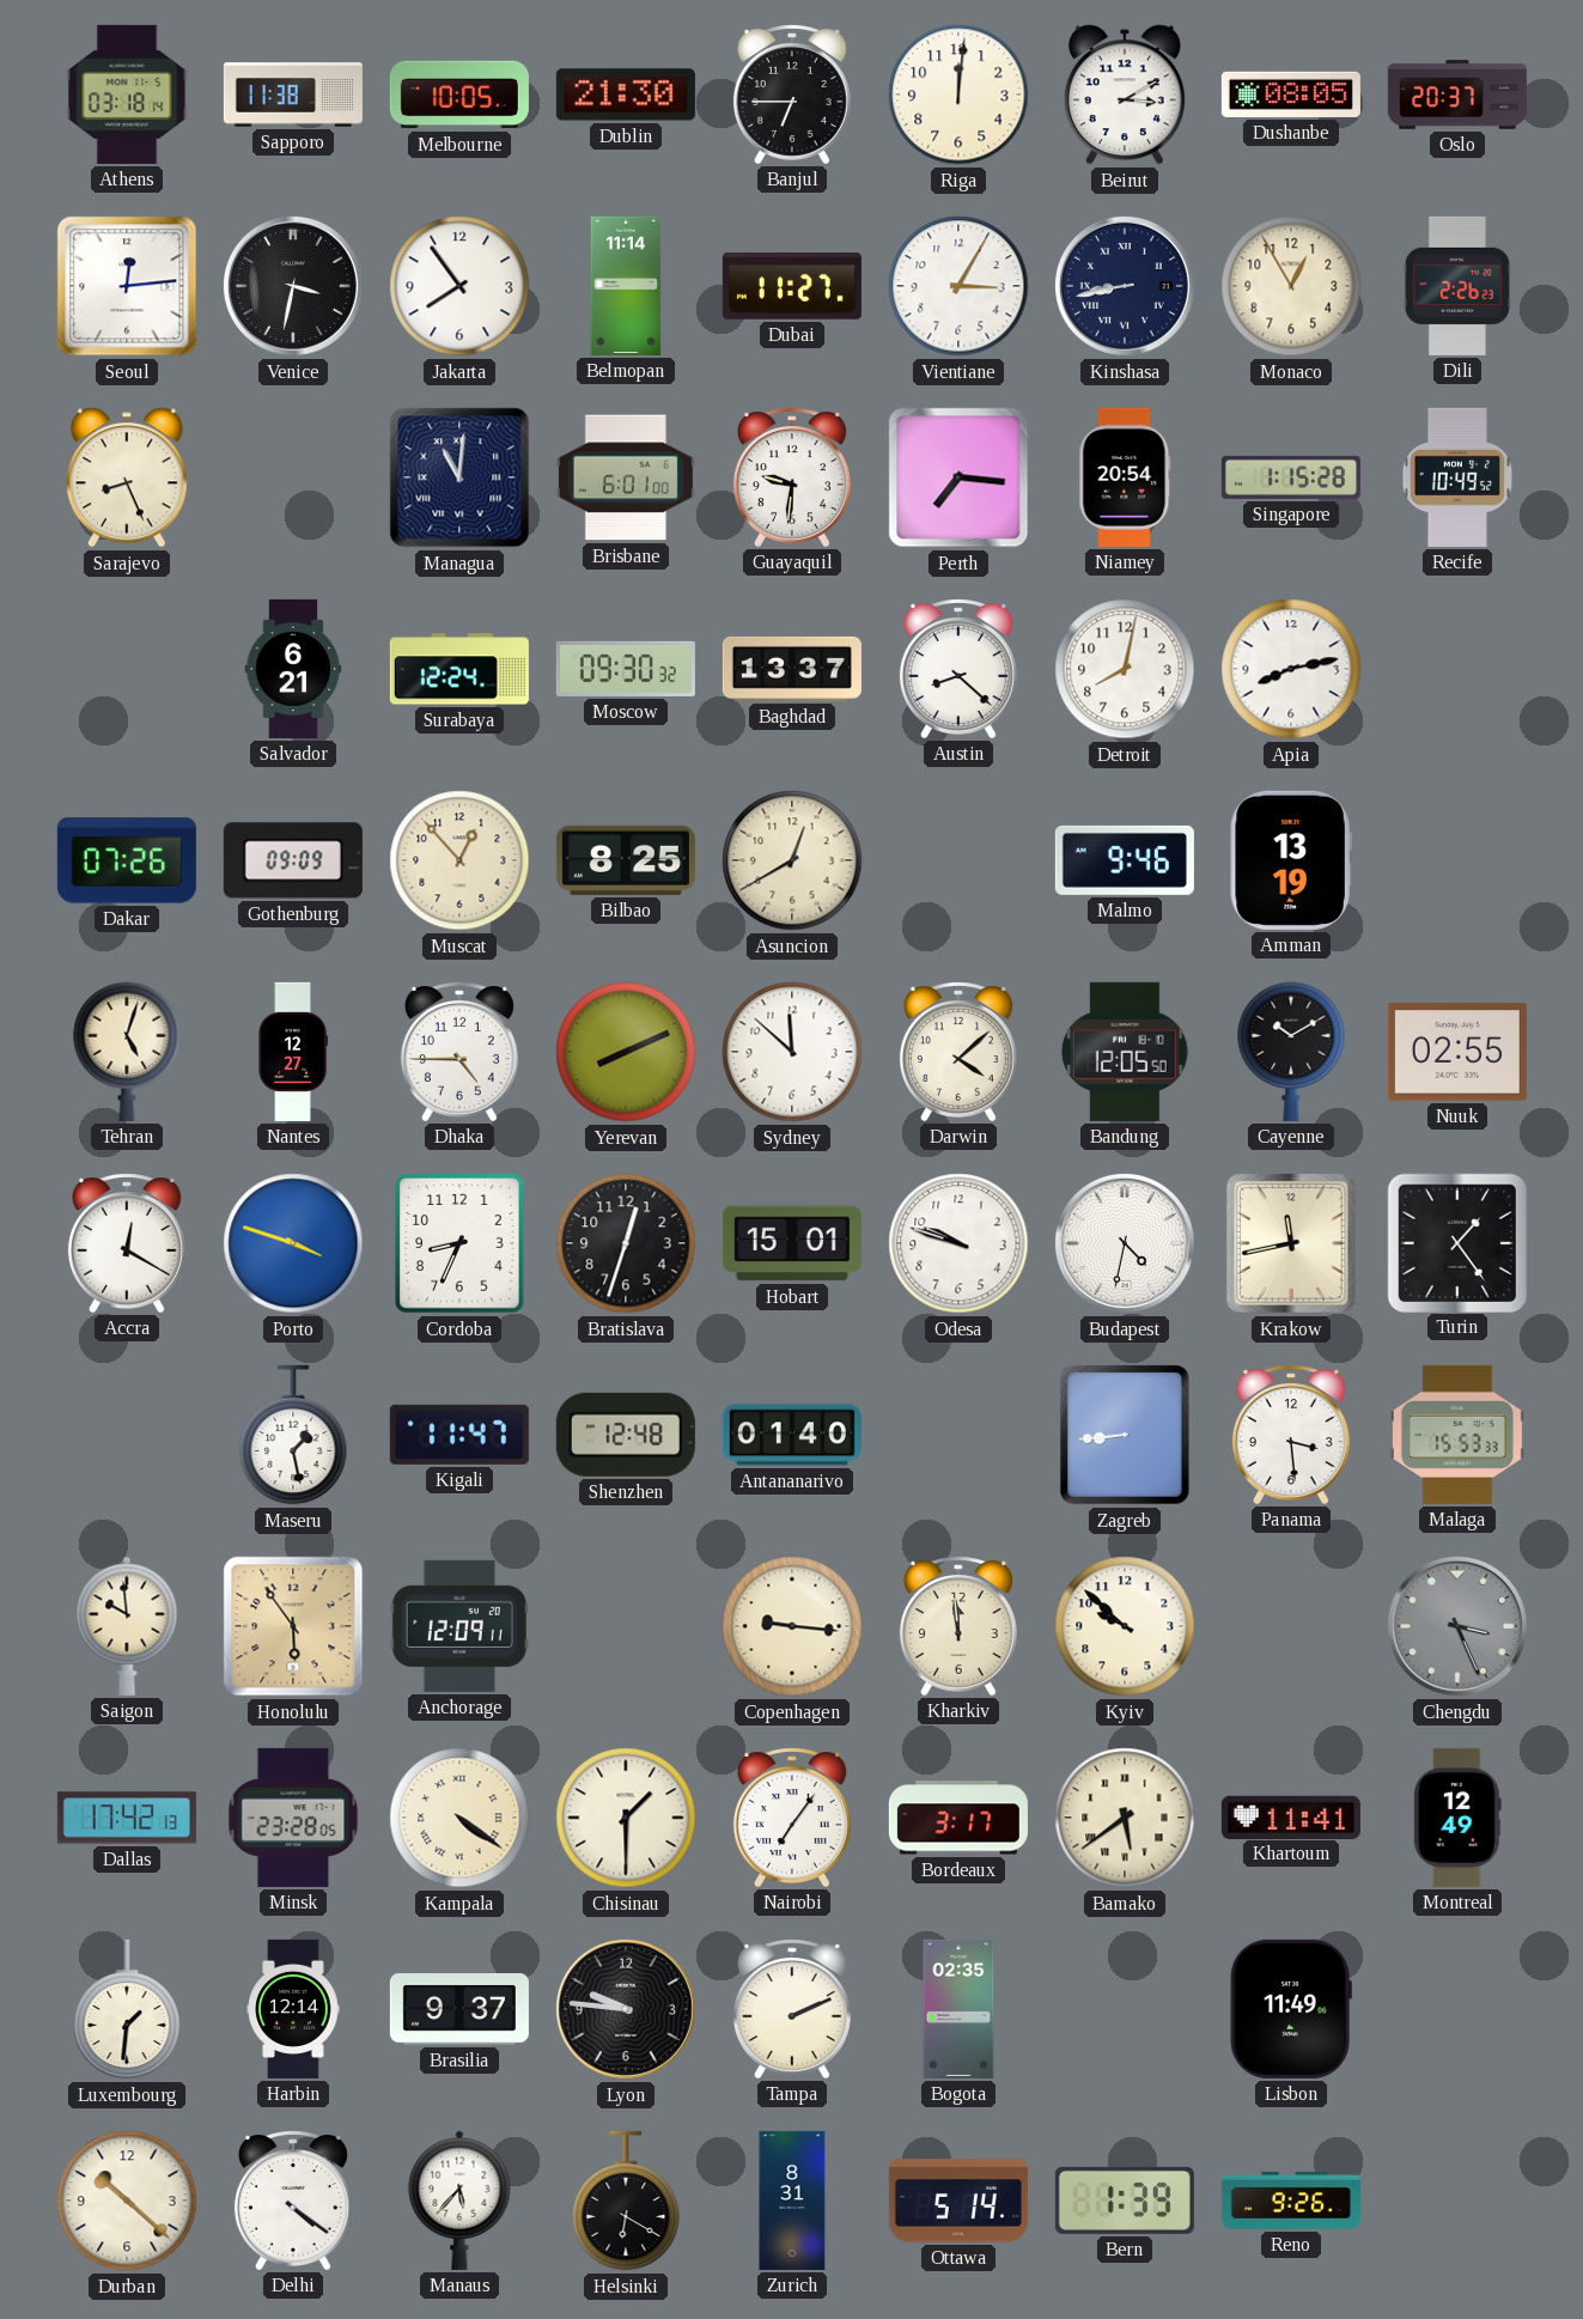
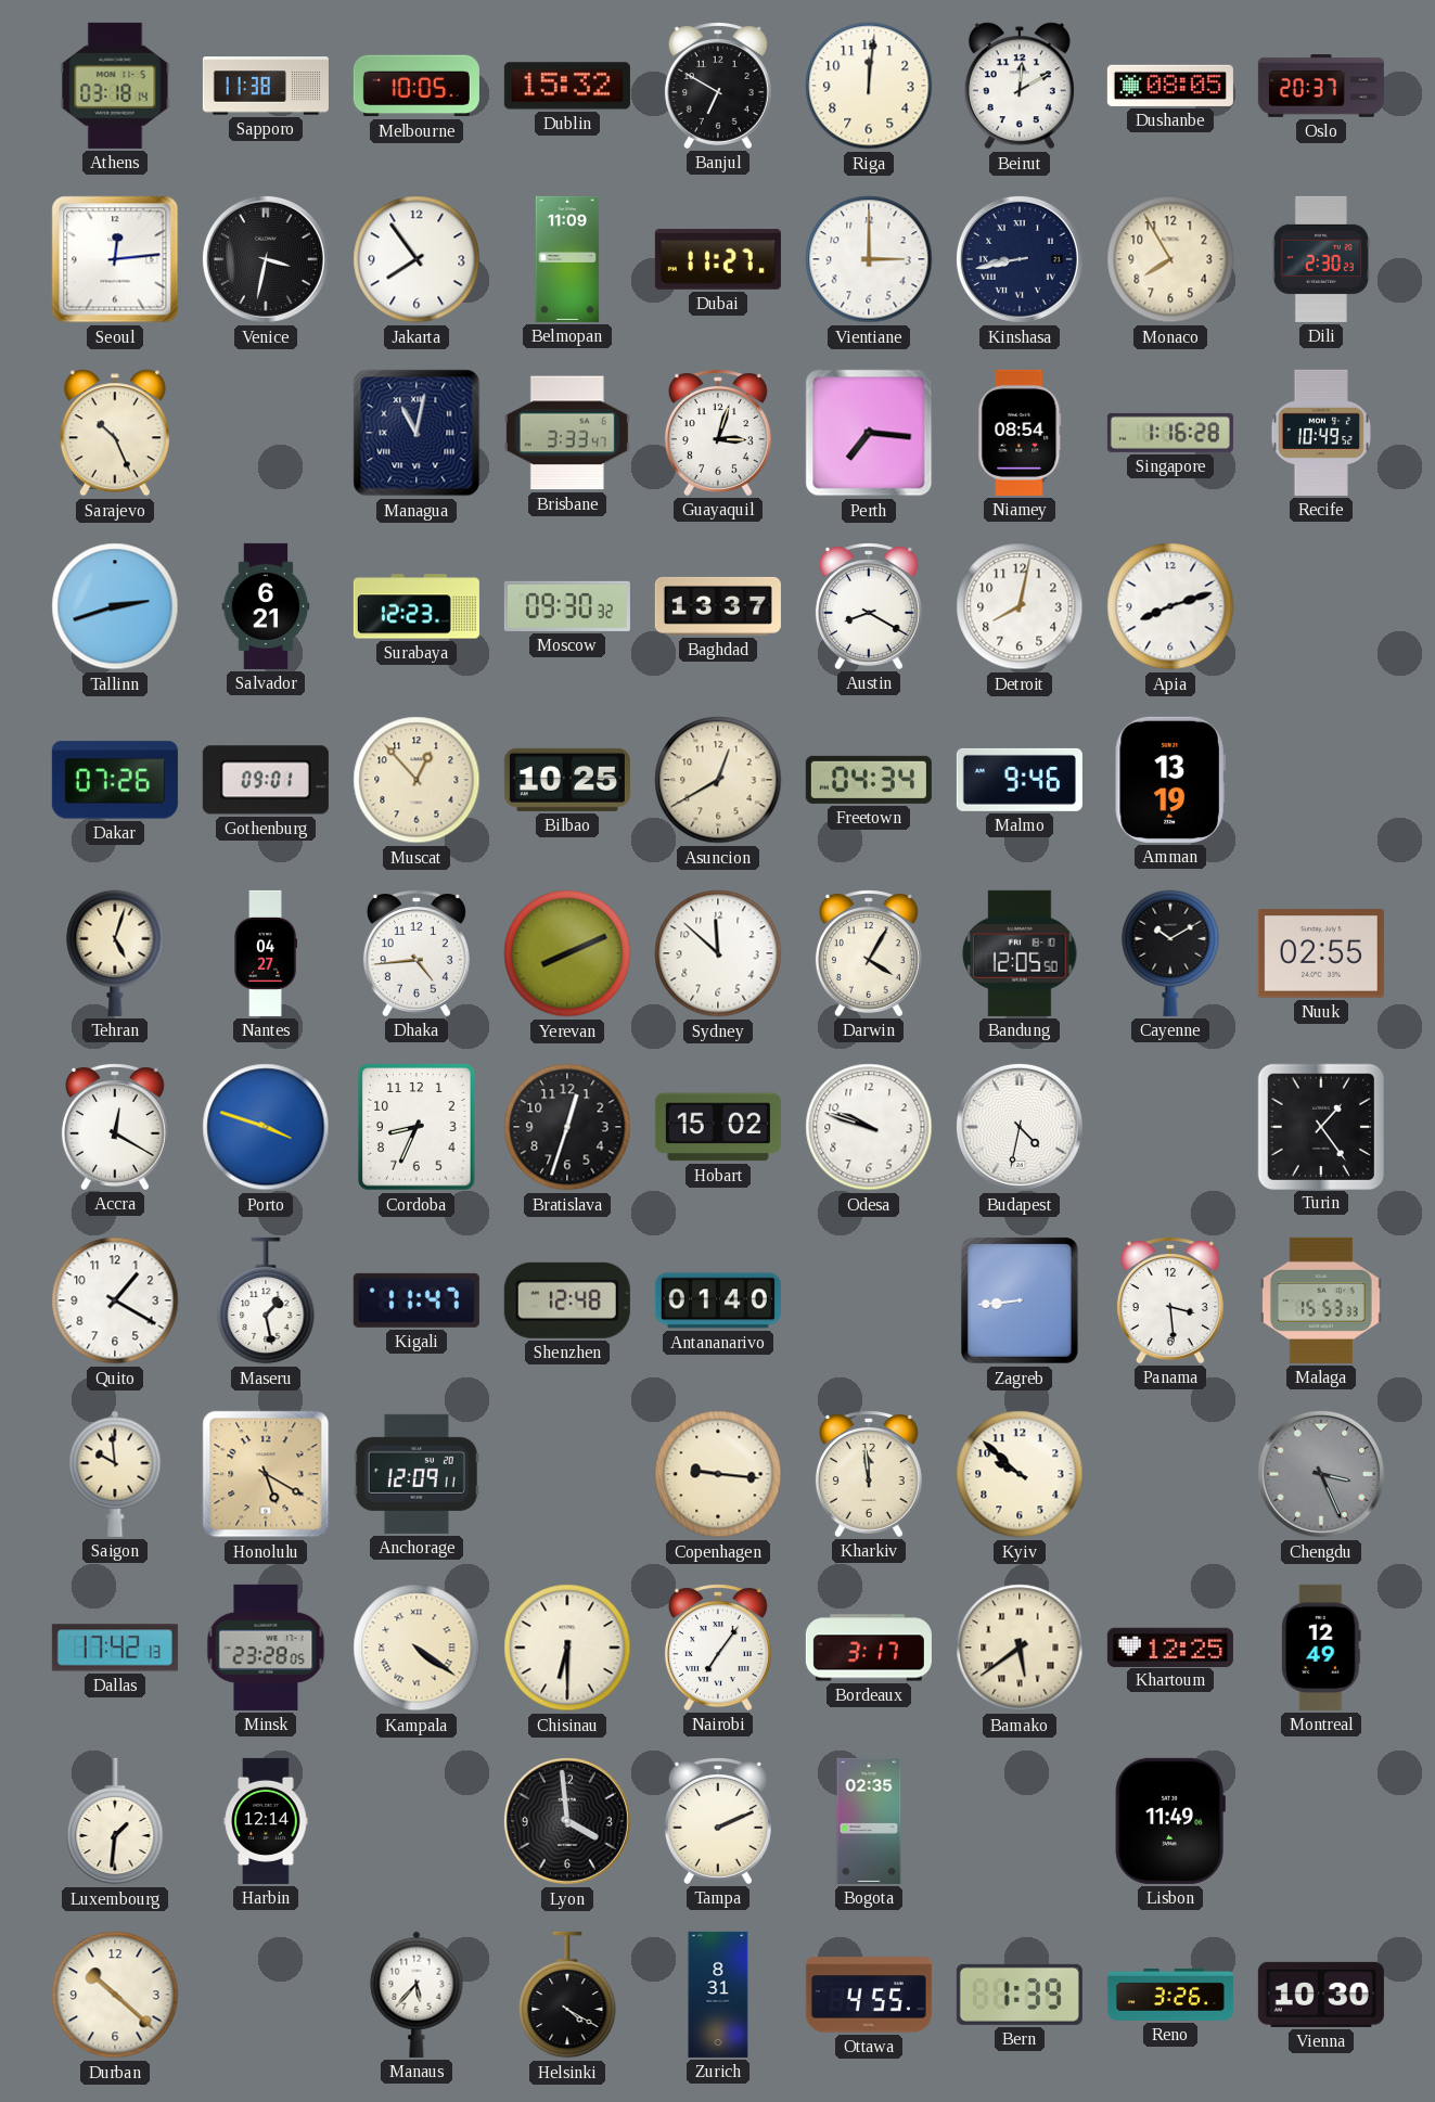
Dublin: 21:30 -> 15:32 (567, 86)
Banjul: 6:45 -> 6:50 (718, 86)
Beirut: 3:10 -> 12:10 (1020, 86)
Belmopan: 11:14 -> 11:09 (567, 259)
Vientiane: 3:05 -> 3:00 (869, 259)
Monaco: 12:55 -> 7:55 (1170, 259)
Dili: 2:26 -> 2:30 (1321, 259)
Sarajevo: 8:26 -> 10:26 (115, 433)
Managua: 11:01 -> 11:02 (417, 433)
Brisbane: 6:01 -> 3:33 (567, 433)
Guayaquil: 9:31 -> 3:03 (718, 433)
Niamey: 20:54 -> 08:54 (1020, 433)
Singapore: 1:15 -> 1:16 (1170, 433)
Tallinn: none -> 2:42 (115, 606)
Surabaya: 12:24 -> 12:23 (417, 606)
Austin: 8:22 -> 8:20 (869, 606)
Apia: 8:13 -> 8:12 (1170, 606)
Gothenburg: 09:09 -> 09:01 (266, 780)
Bilbao: 8:25 -> 10:25 (567, 780)
Freetown: none -> 04:34 (869, 780)
Nantes: 12:27 -> 04:27 (266, 953)
Dhaka: 4:45 -> 4:44 (417, 953)
Darwin: 4:08 -> 4:05 (869, 953)
Hobart: 15:01 -> 15:02 (718, 1127)
Krakow: 11:43 -> none (1292, 1244)
Quito: none -> 1:20 (115, 1300)
Honolulu: 5:54 -> 5:20 (266, 1474)
Chisinau: 1:30 -> 6:30 (567, 1648)
Khartoum: 11:41 -> 12:25 (1170, 1646)
Brasilia: 9:37 -> none (459, 2010)
Lyon: 9:46 -> 3:59 (567, 1821)
Delhi: 4:21 -> none (293, 2201)
Helsinki: 6:20 -> 4:20 (567, 1995)
Ottawa: 5:14 -> 4:55 (869, 1995)
Reno: 9:26 -> 3:26 (1170, 1995)
Vienna: none -> 10:30 (1321, 1995)
